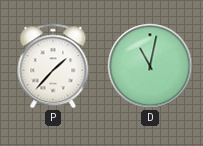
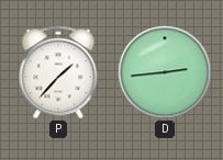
D: 11:02 -> 2:44 (165, 72)
